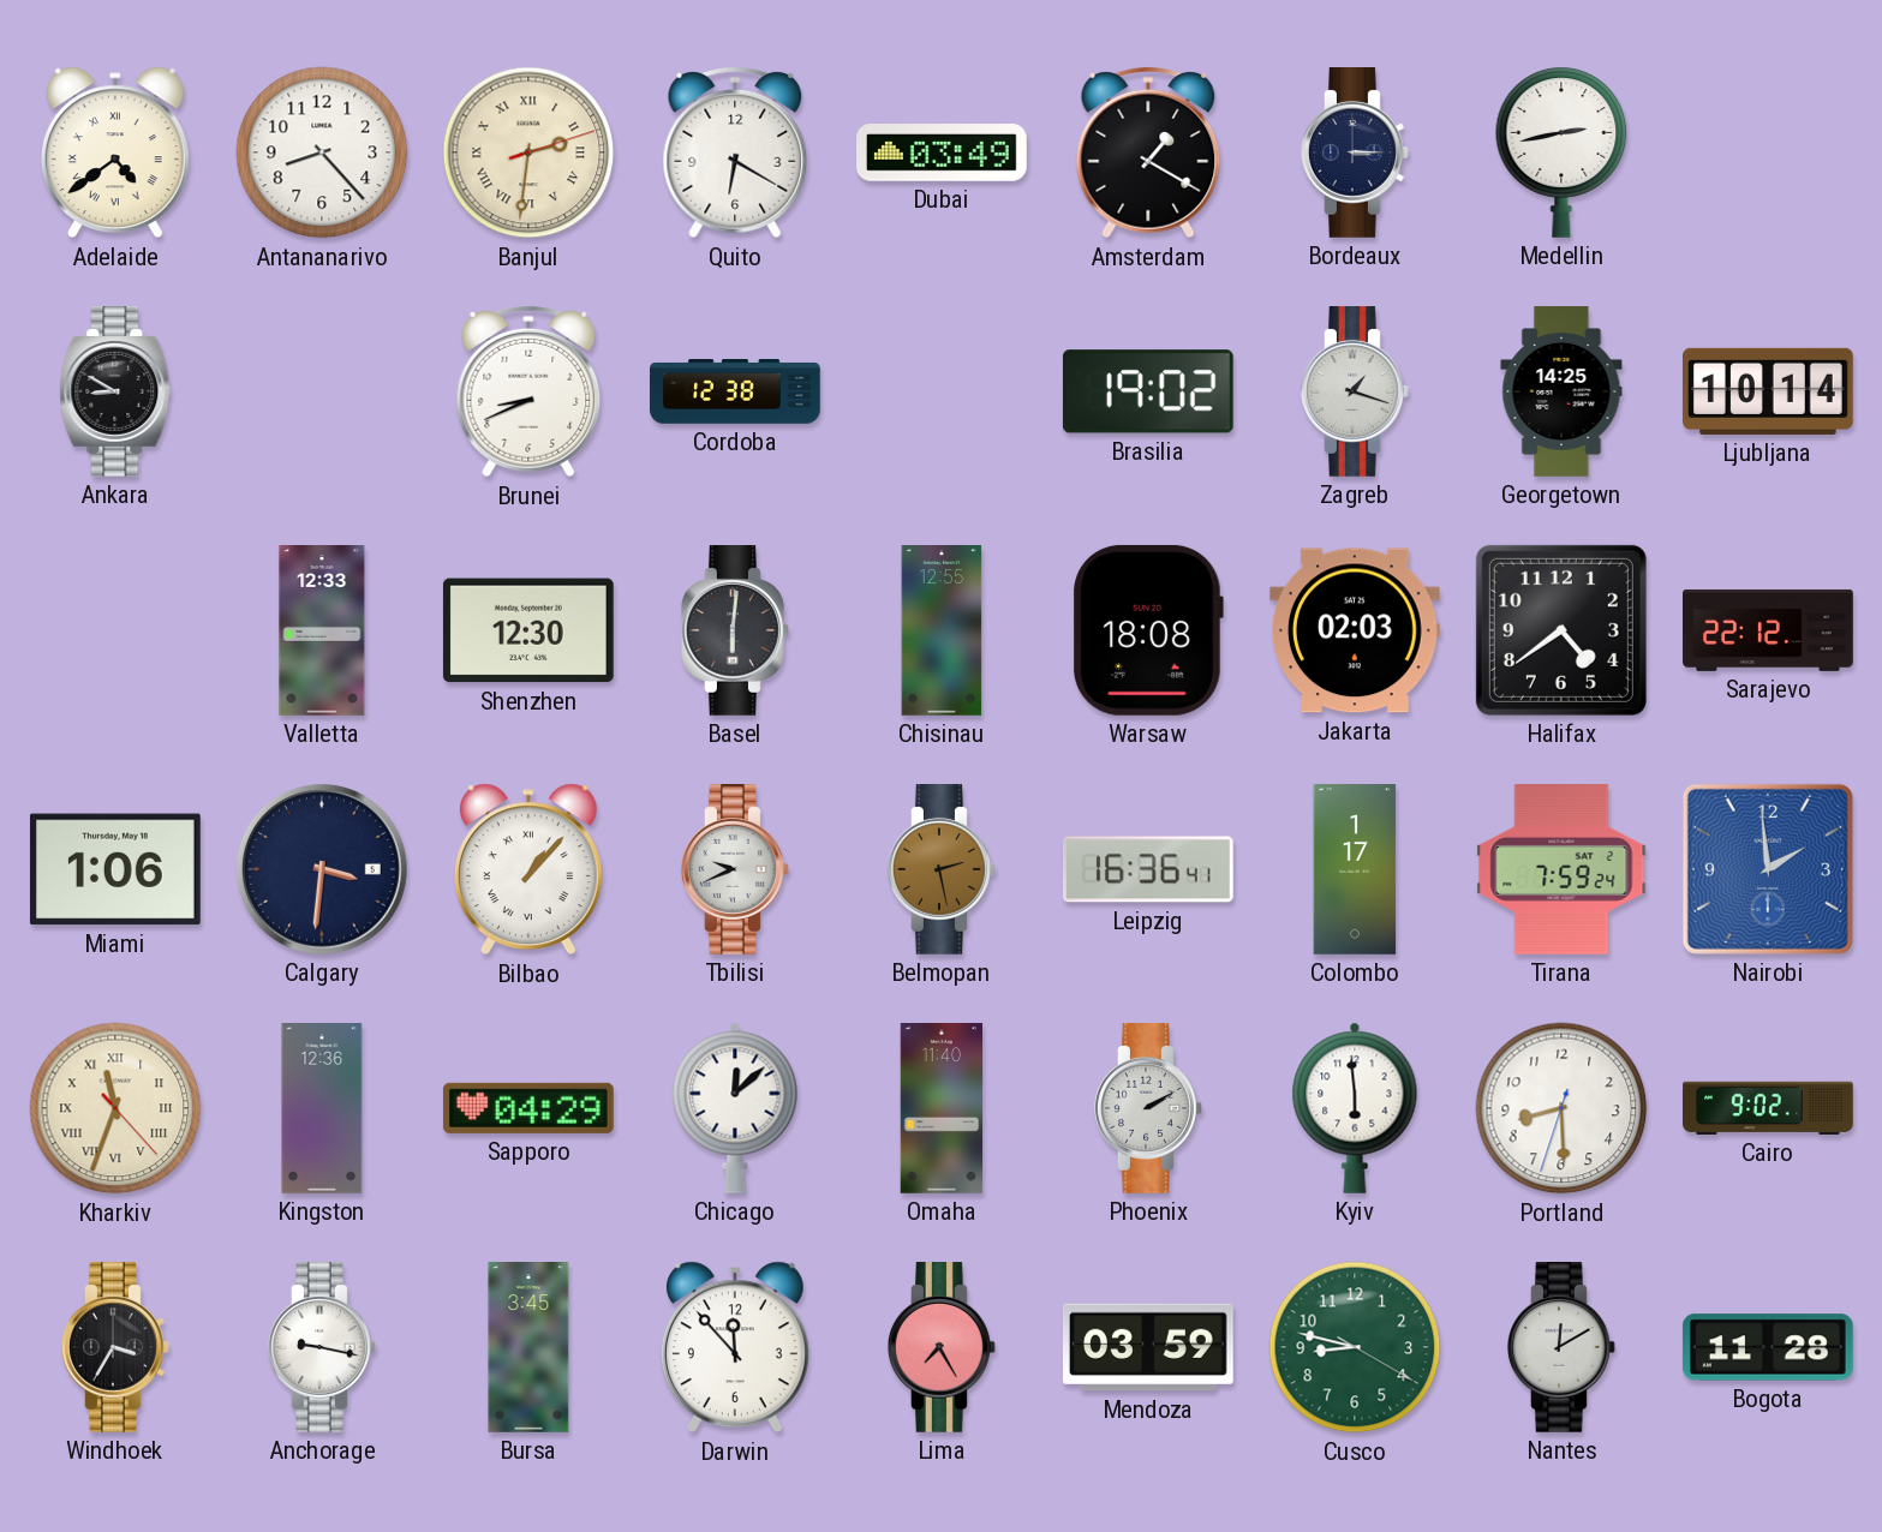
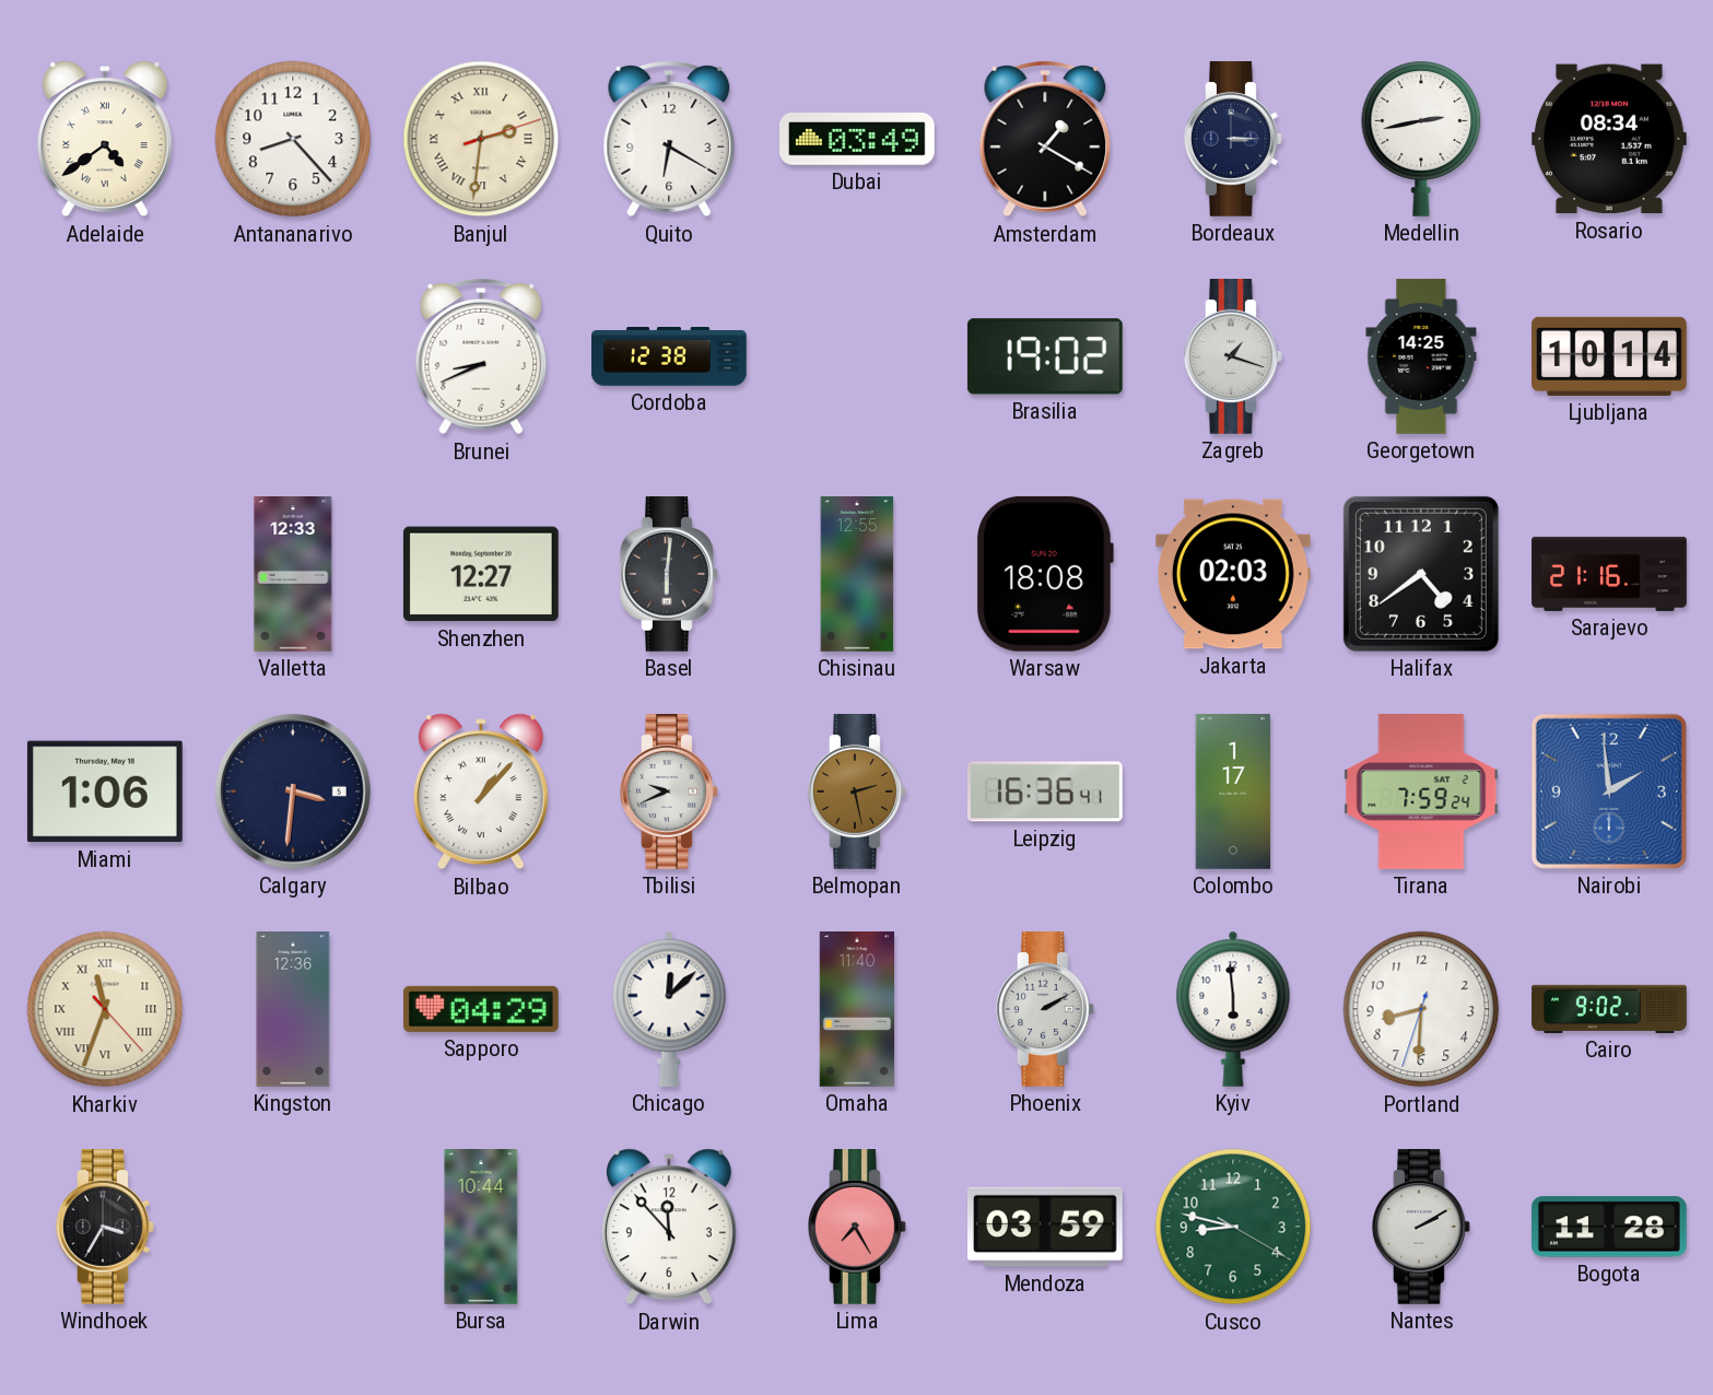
Rosario: none -> 08:34 (1609, 139)
Ankara: 8:50 -> none (115, 393)
Shenzhen: 12:30 -> 12:27 (481, 574)
Sarajevo: 22:12 -> 21:16 (1609, 574)
Portland: 8:29 -> 8:30 (1421, 1009)
Anchorage: 9:17 -> none (323, 1348)
Bursa: 3:45 -> 10:44 (481, 1227)
Nantes: 12:10 -> 2:10 (1422, 1228)
